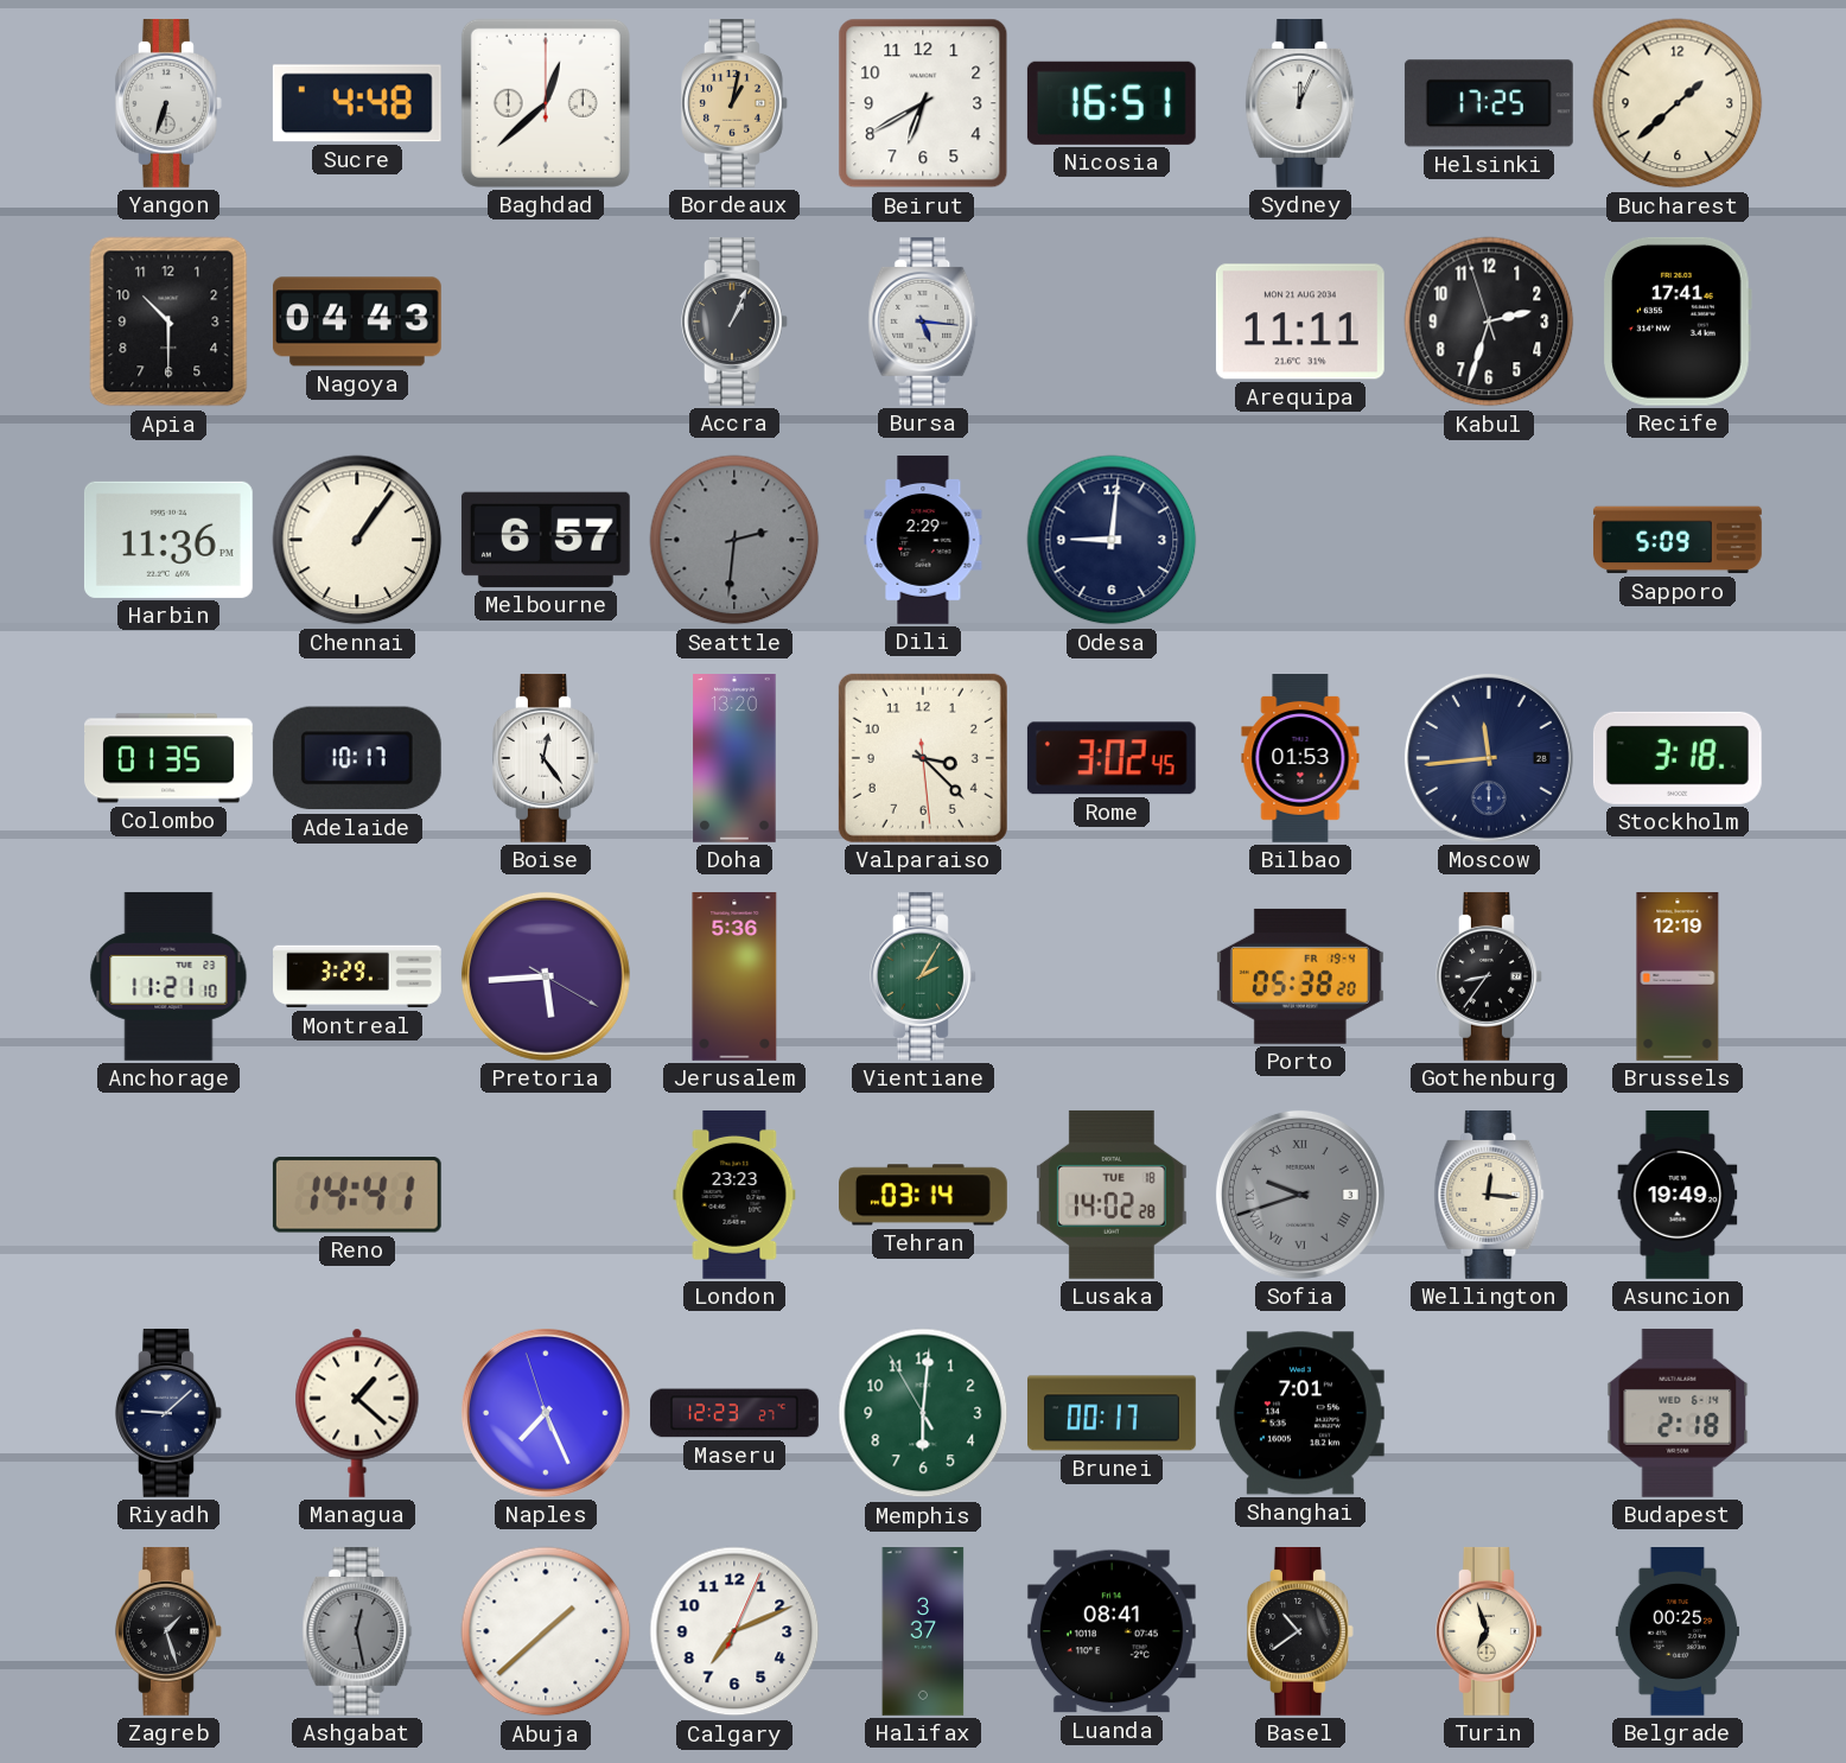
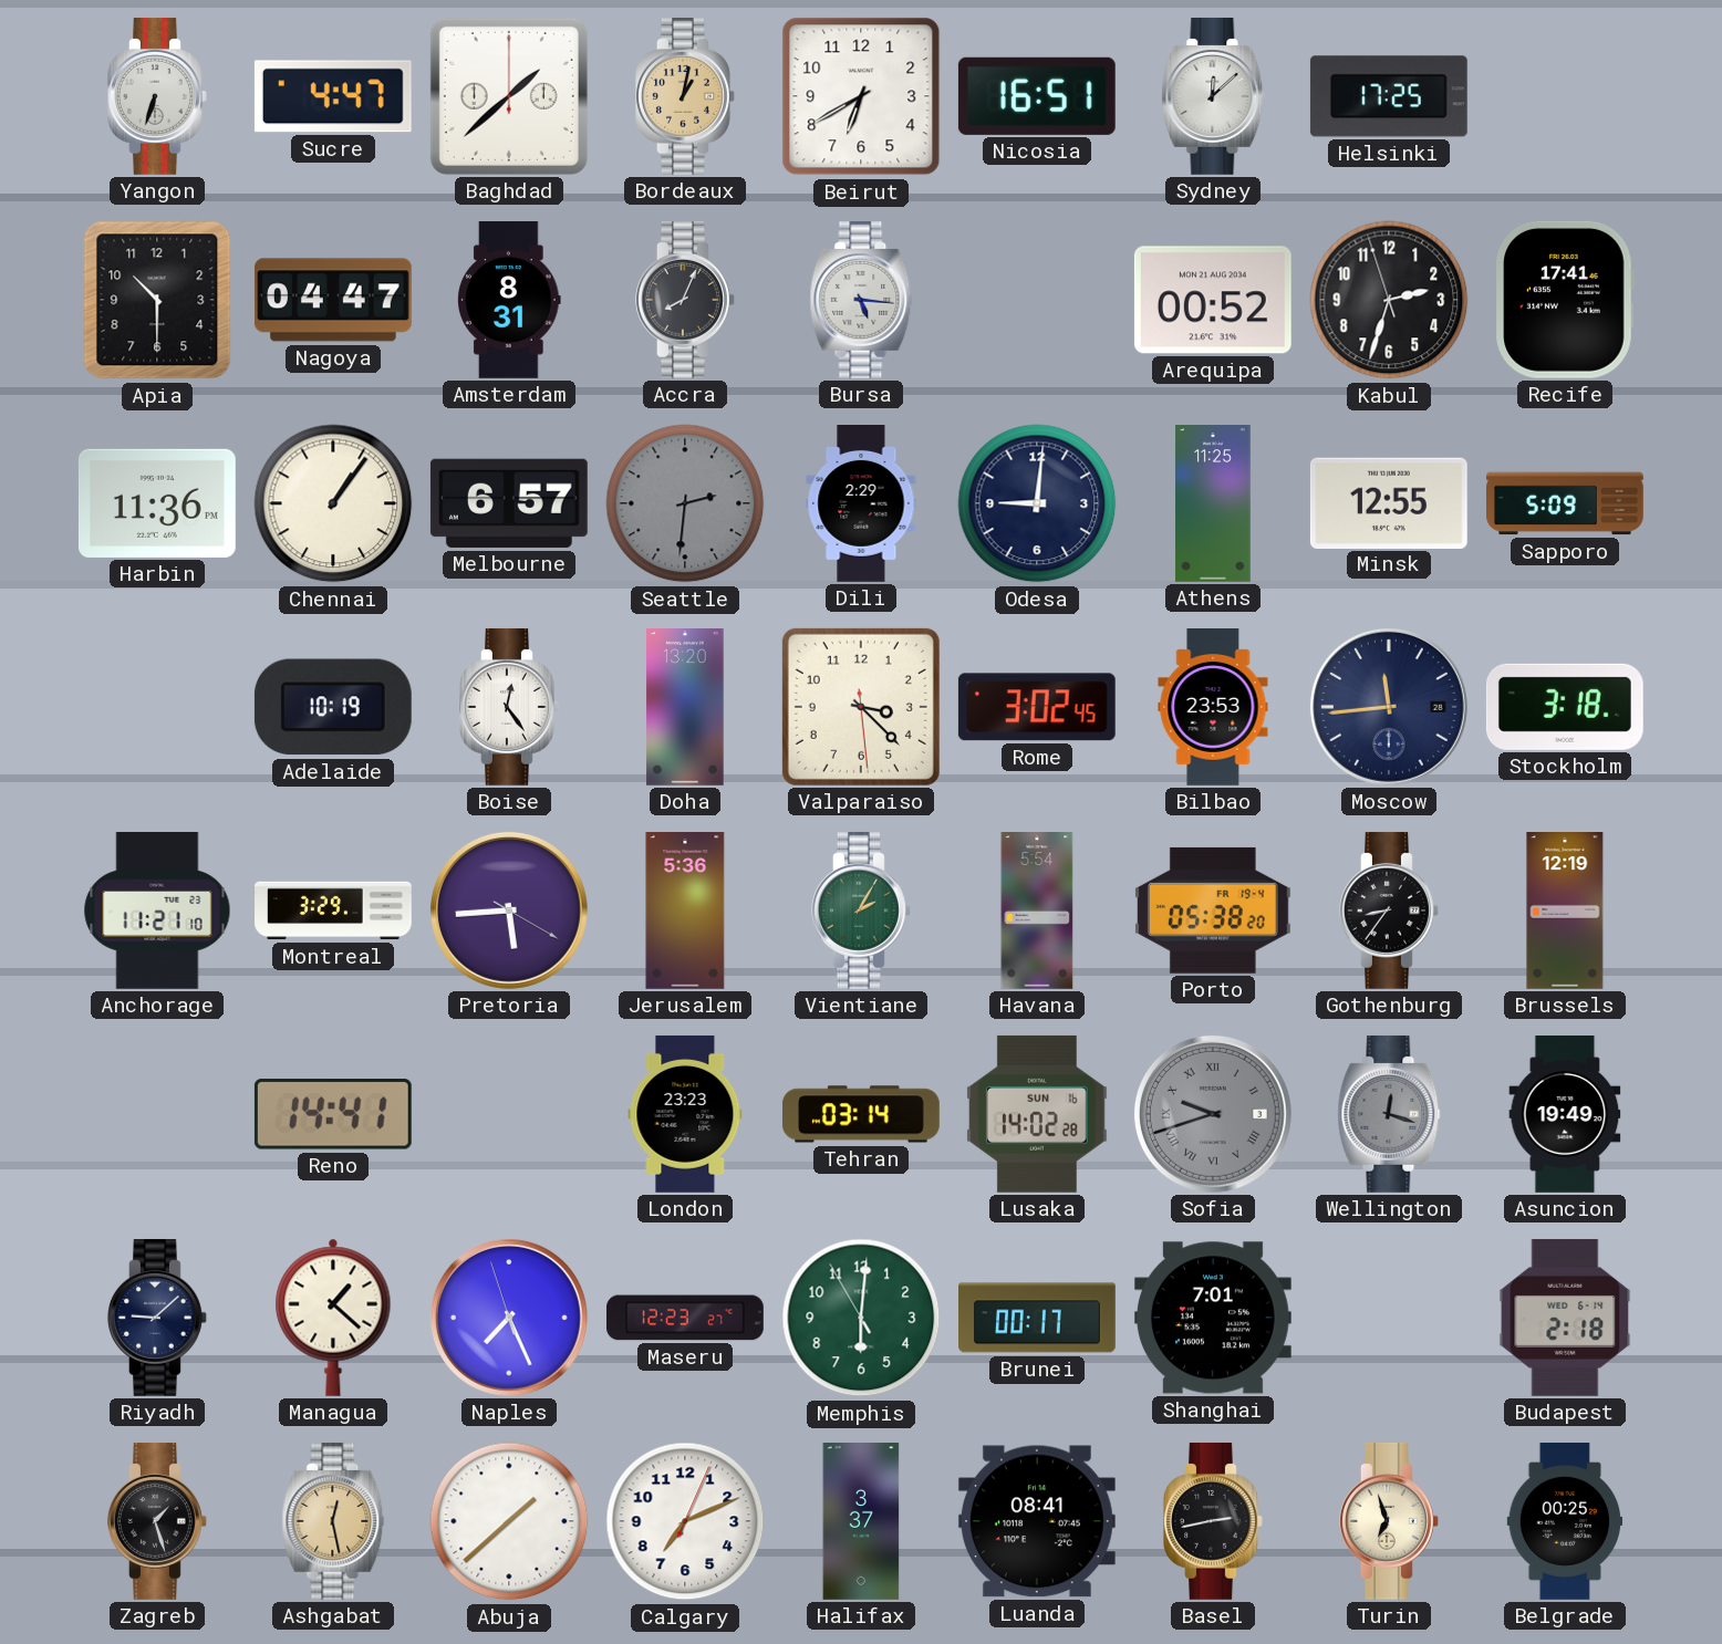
Sucre: 4:48 -> 4:47 (333, 96)
Baghdad: 12:38 -> 1:38 (509, 96)
Sydney: 12:04 -> 12:08 (1213, 96)
Bucharest: 1:38 -> none (1678, 103)
Nagoya: 04:43 -> 04:47 (333, 300)
Amsterdam: none -> 8:31 (510, 301)
Accra: 1:04 -> 8:04 (686, 300)
Arequipa: 11:11 -> 00:52 (1213, 300)
Athens: none -> 11:25 (1213, 504)
Minsk: none -> 12:55 (1389, 502)
Colombo: 01:35 -> none (170, 758)
Adelaide: 10:17 -> 10:19 (333, 707)
Bilbao: 01:53 -> 23:53 (1213, 708)
Havana: none -> 5:54 (1037, 912)
Lusaka date: TUE 18 -> SUN 16 (1037, 1114)
Wellington: 12:16 -> 12:18 (1389, 1114)
Wellington dial: cream -> grey (1389, 1114)
Ashgabat dial: grey -> champagne (333, 1521)
Basel: 10:39 -> 2:43 (1214, 1521)
